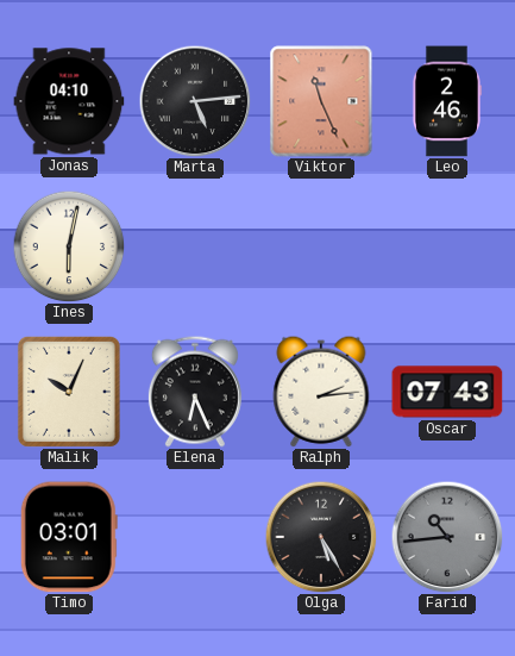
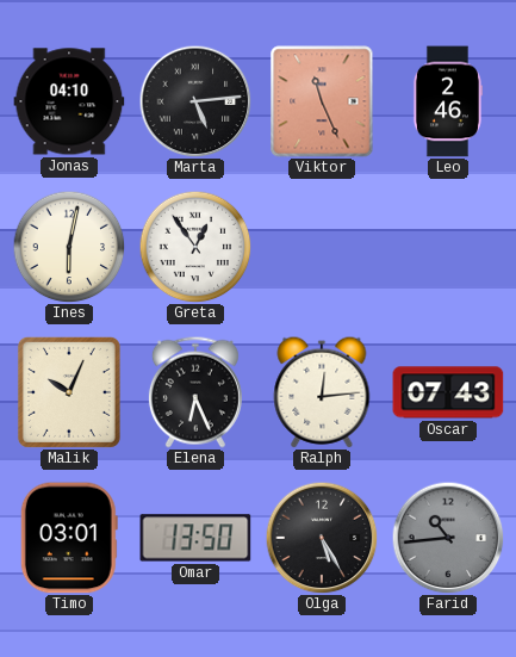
Greta: none -> 12:54 (195, 247)
Ralph: 2:14 -> 12:14 (322, 392)
Omar: none -> 13:50 (195, 538)
